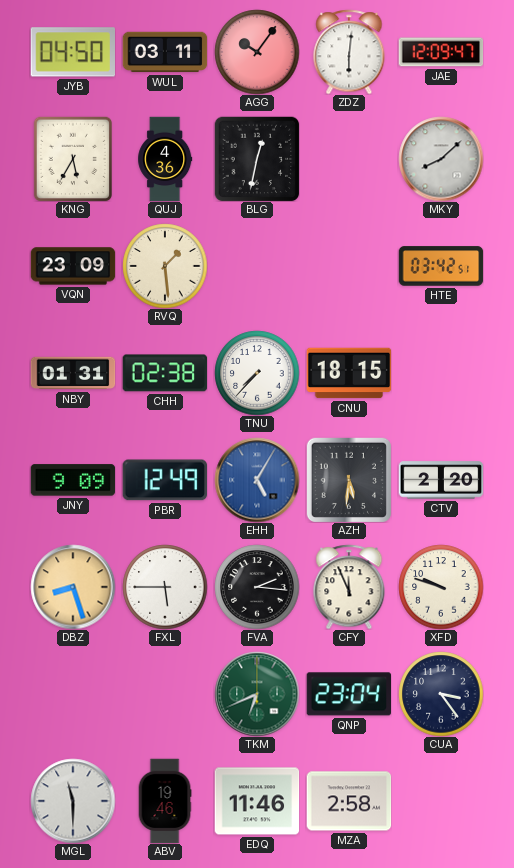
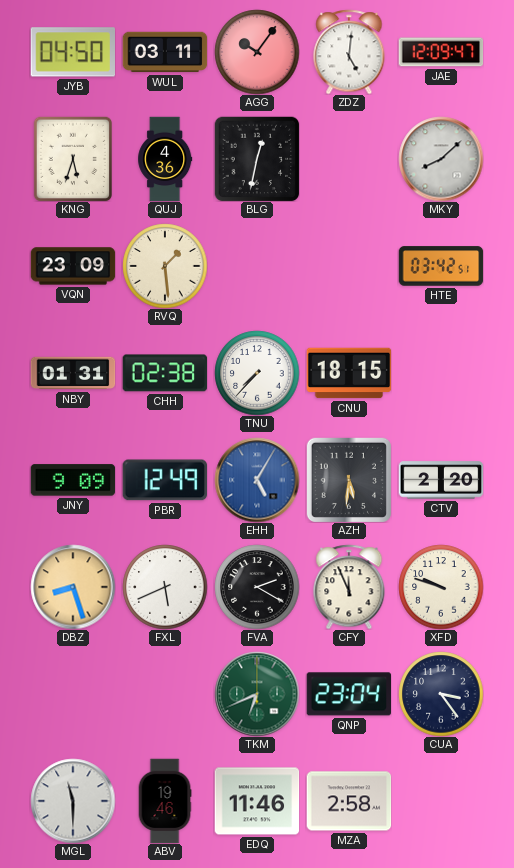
ZDZ: 6:01 -> 5:01 (349, 52)
KNG: 5:35 -> 5:33 (72, 159)
FXL: 5:45 -> 5:41 (165, 587)
FVA: 2:16 -> 2:20 (257, 587)
